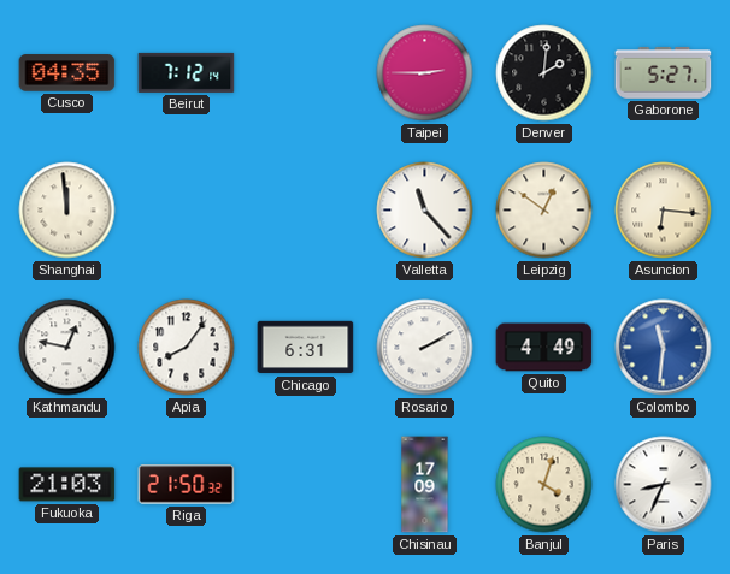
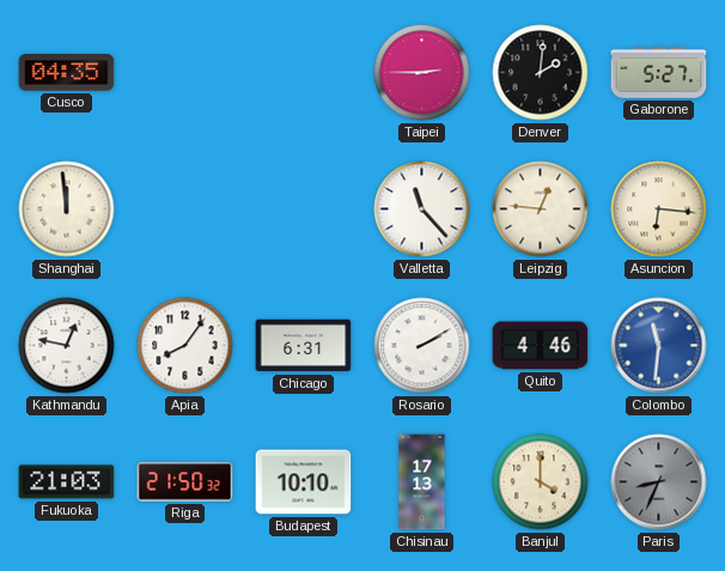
Beirut: 7:12 -> none (187, 72)
Leipzig: 12:51 -> 12:46 (541, 209)
Quito: 4:49 -> 4:46 (541, 346)
Budapest: none -> 10:10 (304, 482)
Chisinau: 17:09 -> 17:13 (422, 482)
Banjul: 4:03 -> 4:00 (541, 482)
Paris dial: white -> grey (659, 482)
